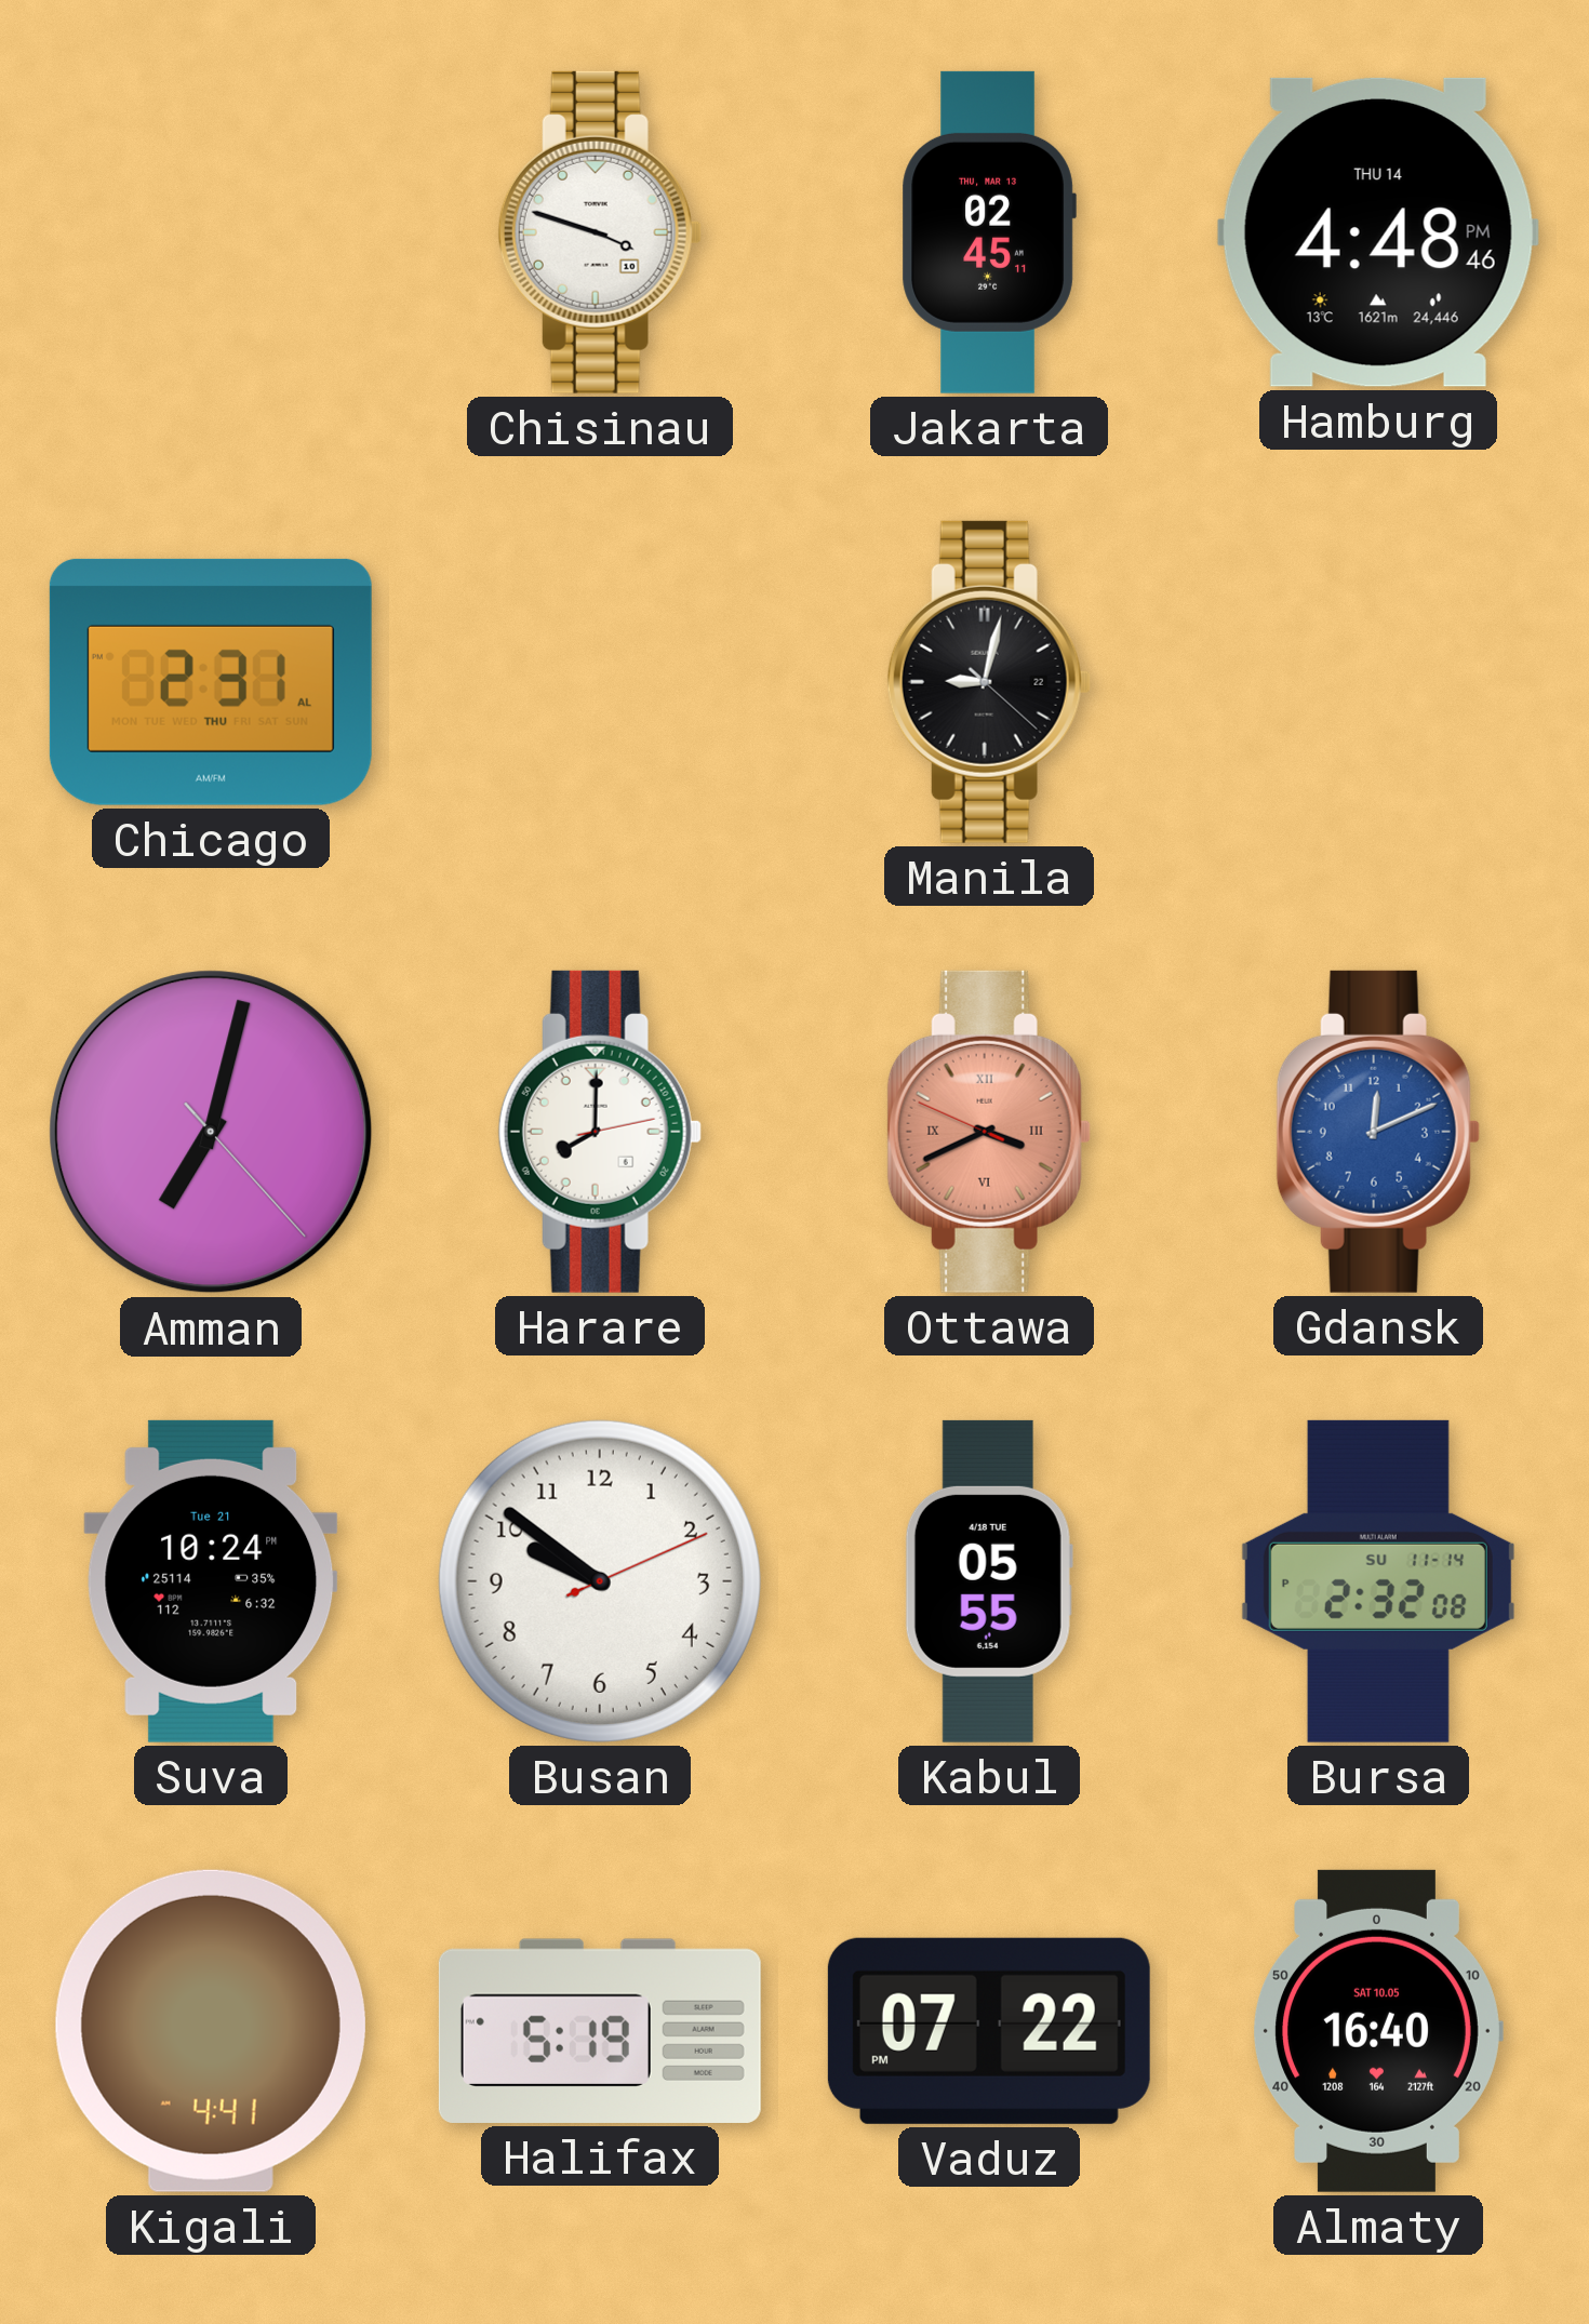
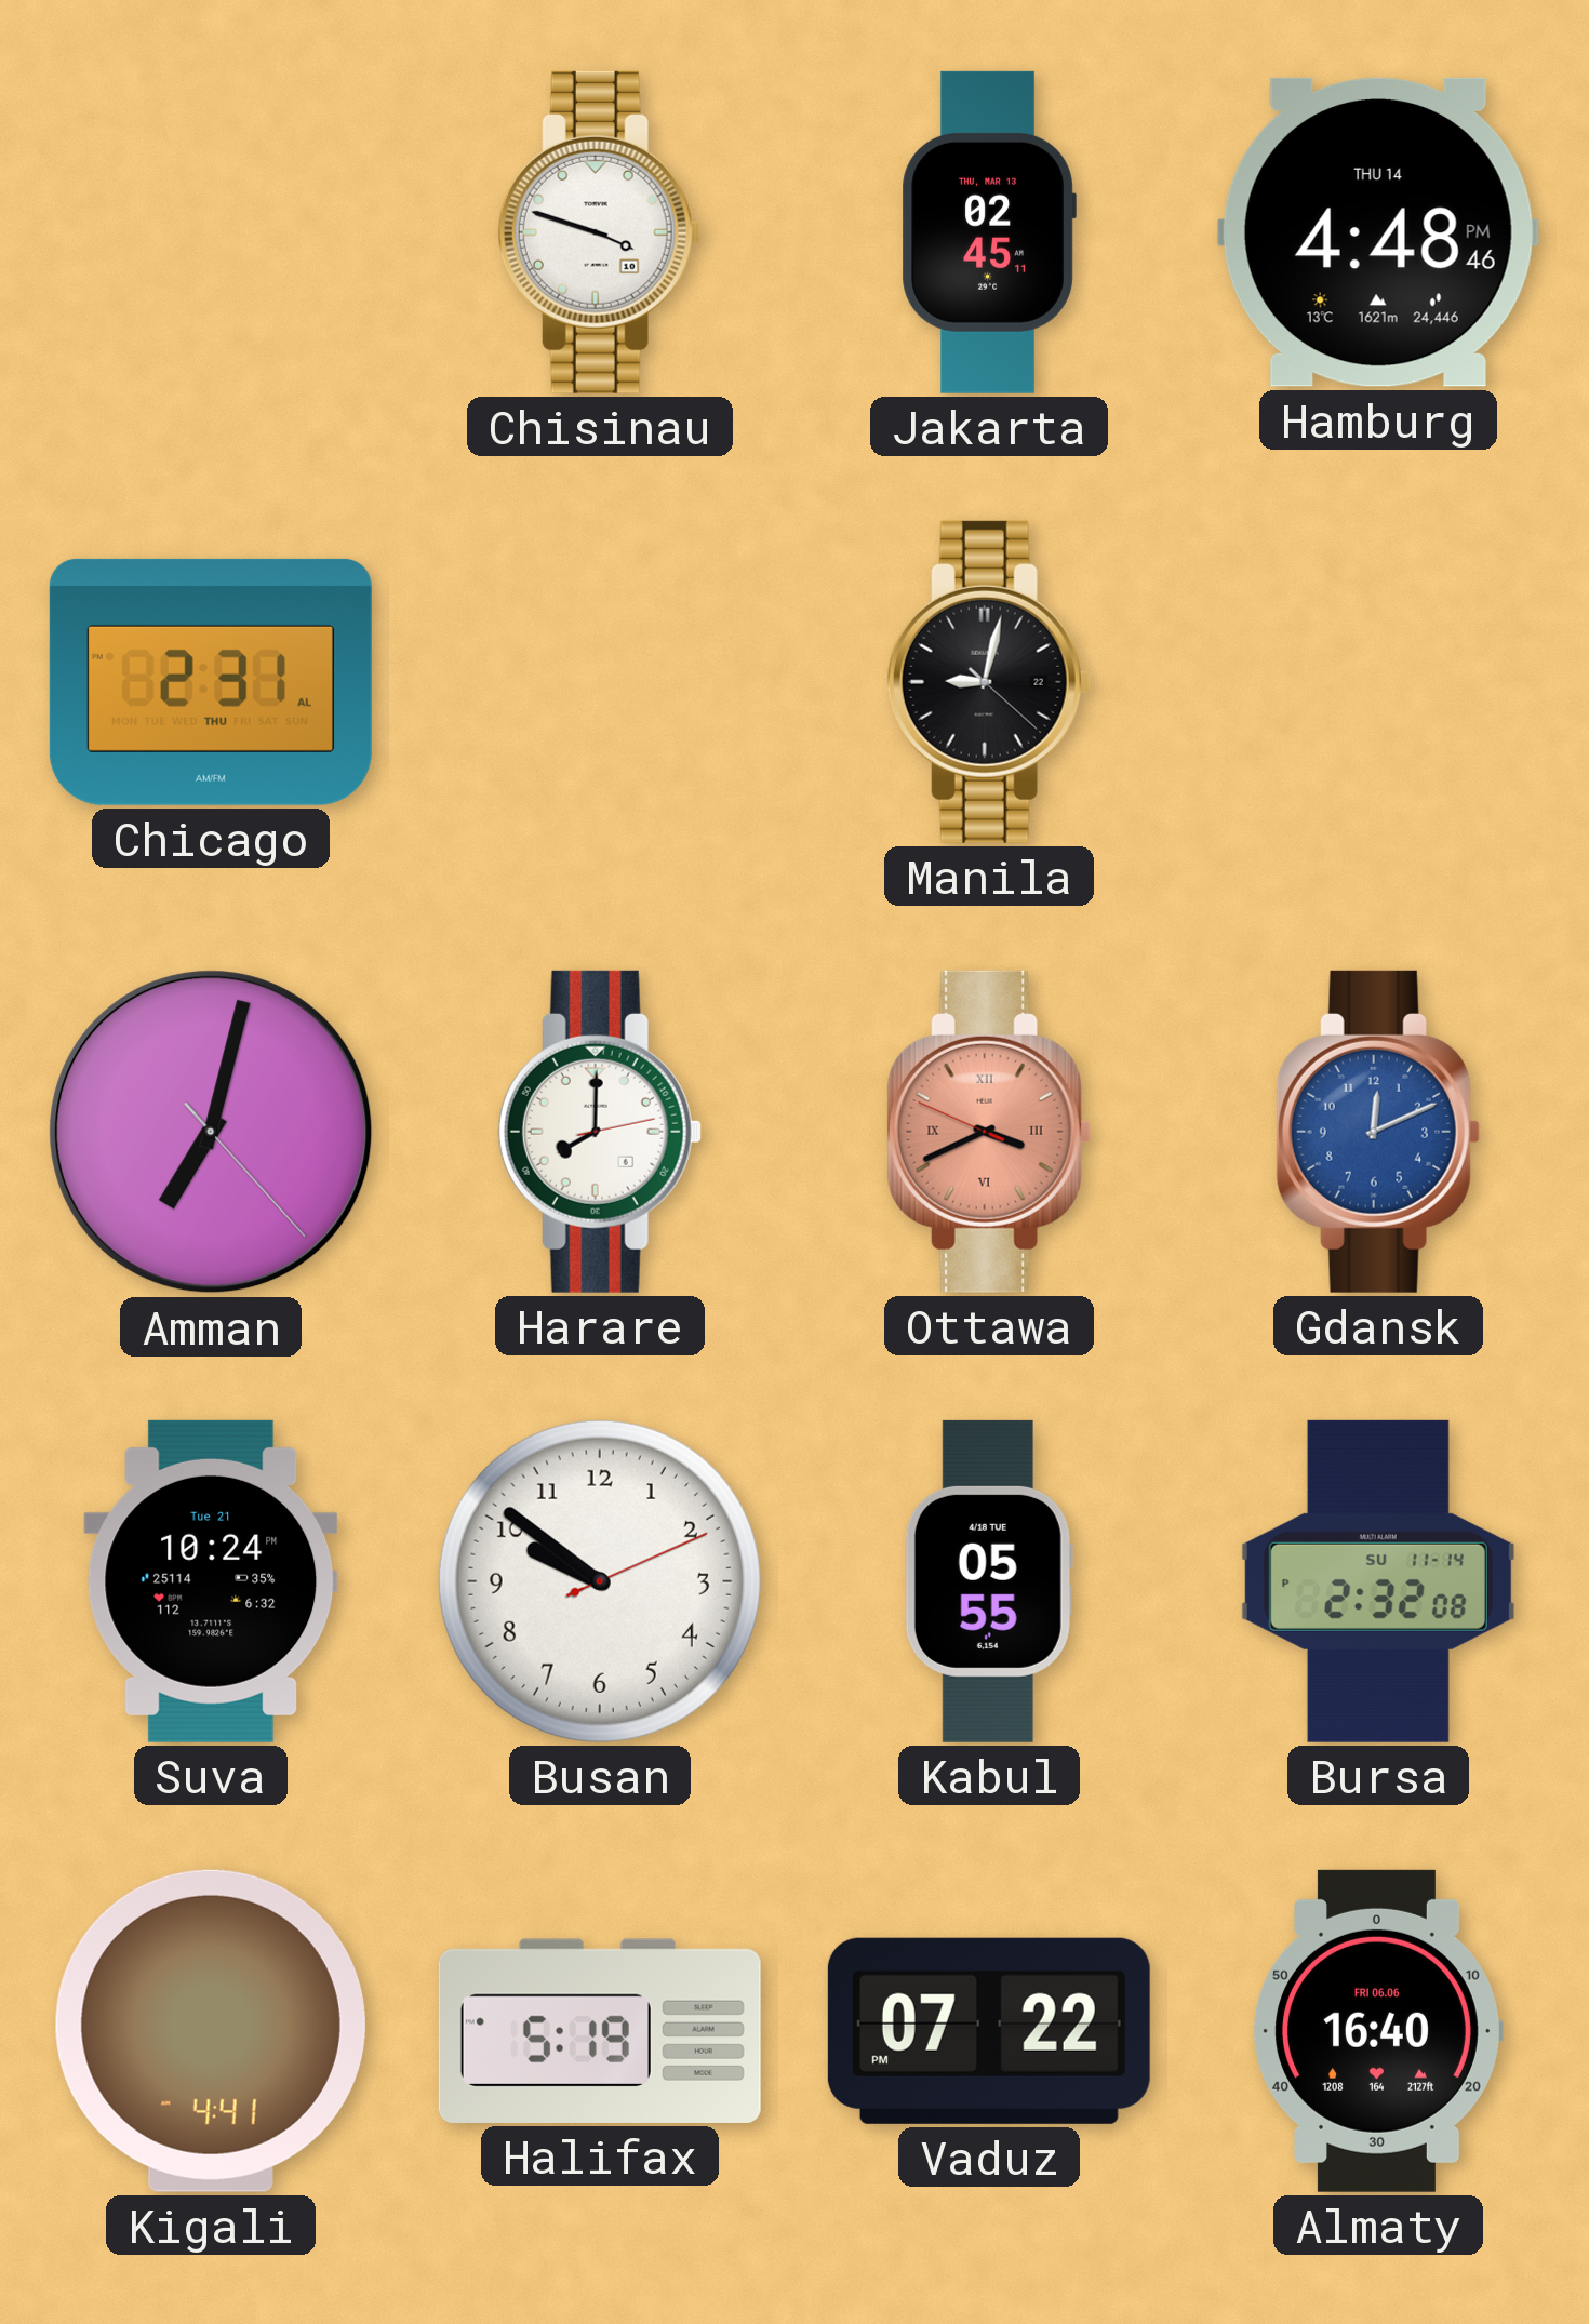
Almaty date: SAT 10.05 -> FRI 06.06 (1378, 2031)
